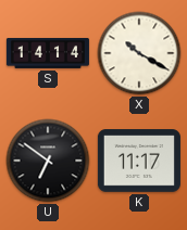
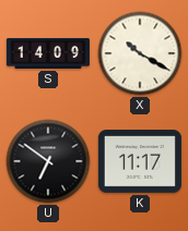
S: 14:14 -> 14:09 (48, 53)
